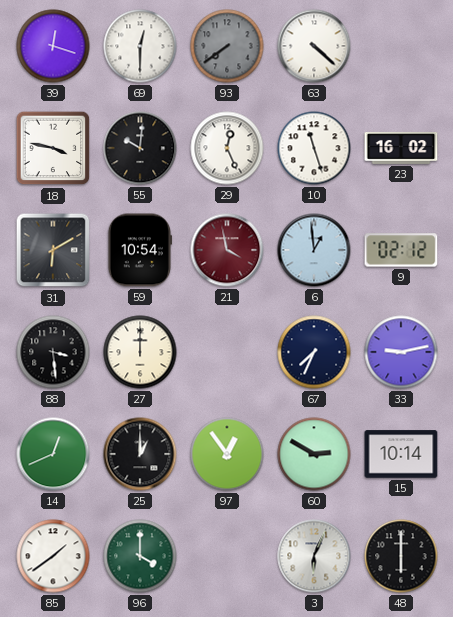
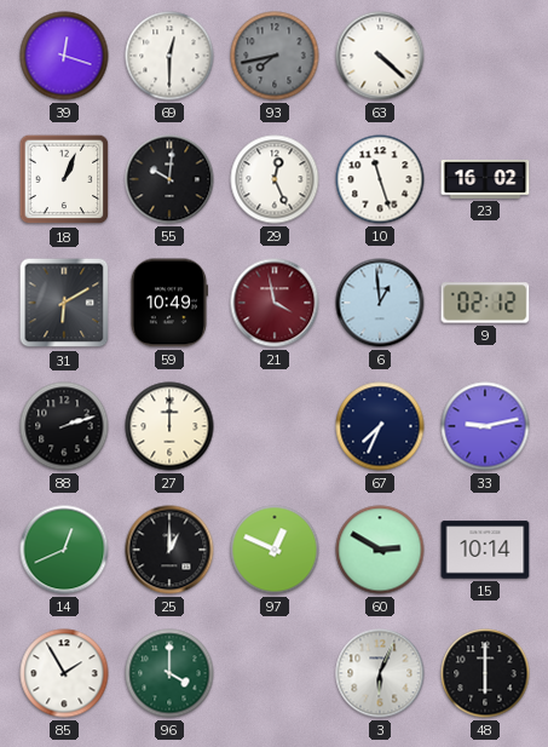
93: 7:39 -> 7:43 (275, 56)
18: 3:47 -> 1:04 (64, 179)
59: 10:54 -> 10:49 (168, 303)
88: 3:29 -> 2:12 (64, 426)
97: 12:54 -> 12:49 (275, 550)
85: 1:39 -> 1:55 (64, 673)
